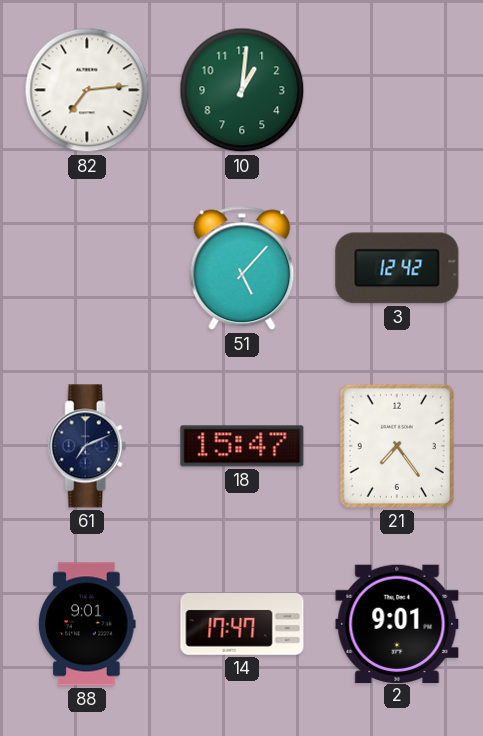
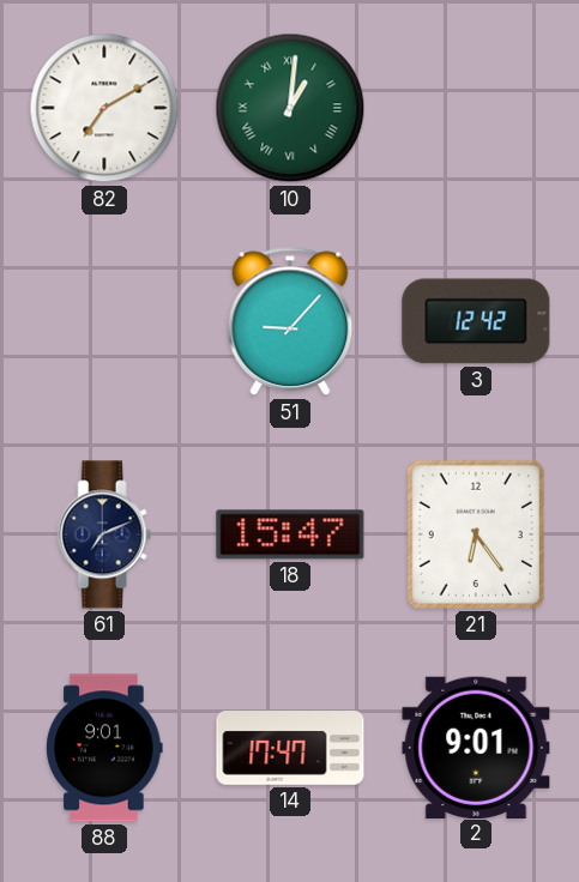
82: 7:14 -> 7:10 (104, 108)
10 numerals: Arabic -> Roman (290, 108)
51: 5:07 -> 9:07 (290, 321)
21: 7:24 -> 6:24 (476, 534)
